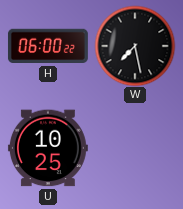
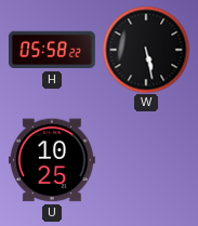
H: 06:00 -> 05:58 (52, 50)
W: 7:28 -> 5:28 (146, 50)
